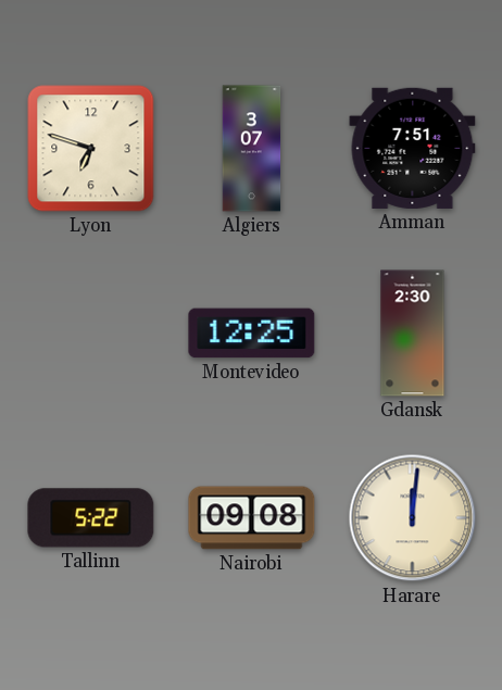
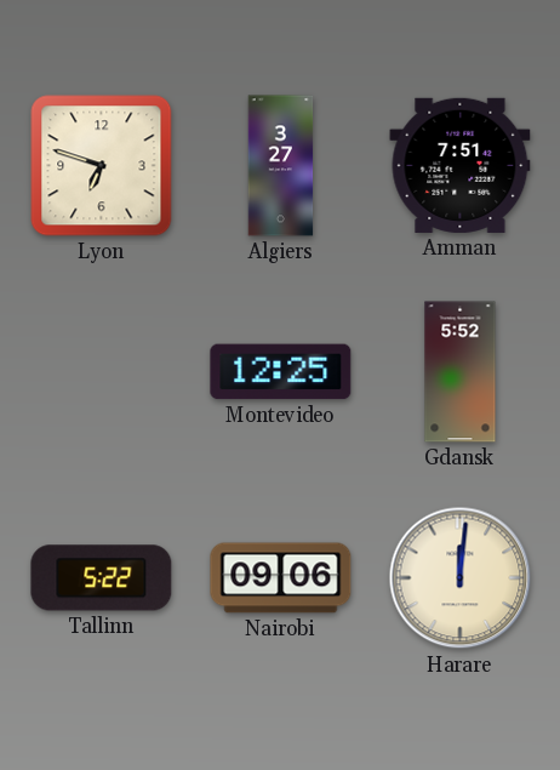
Algiers: 3:07 -> 3:27 (281, 166)
Gdansk: 2:30 -> 5:52 (461, 372)
Nairobi: 09:08 -> 09:06 (281, 578)
